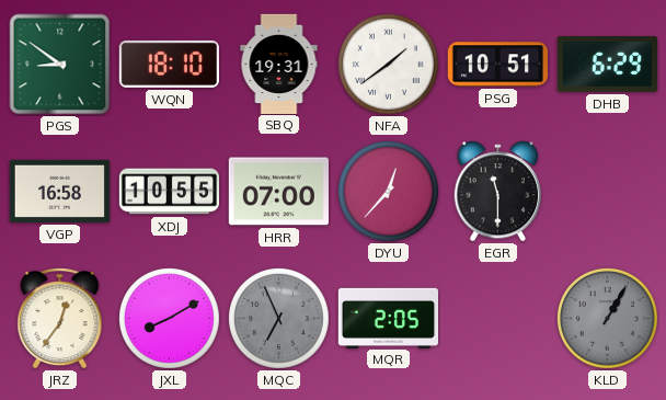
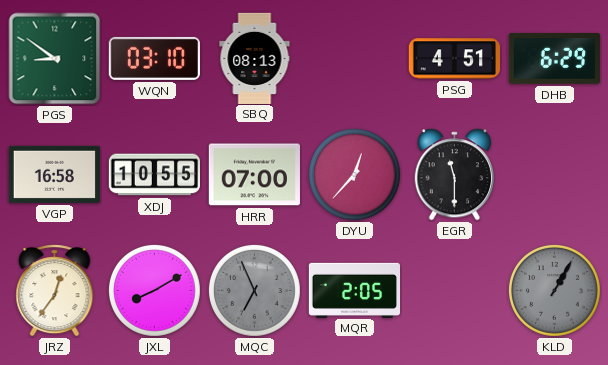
WQN: 18:10 -> 03:10 (154, 58)
SBQ: 19:31 -> 08:13 (255, 58)
NFA: 1:39 -> none (388, 64)
PSG: 10:51 -> 4:51 (454, 59)
